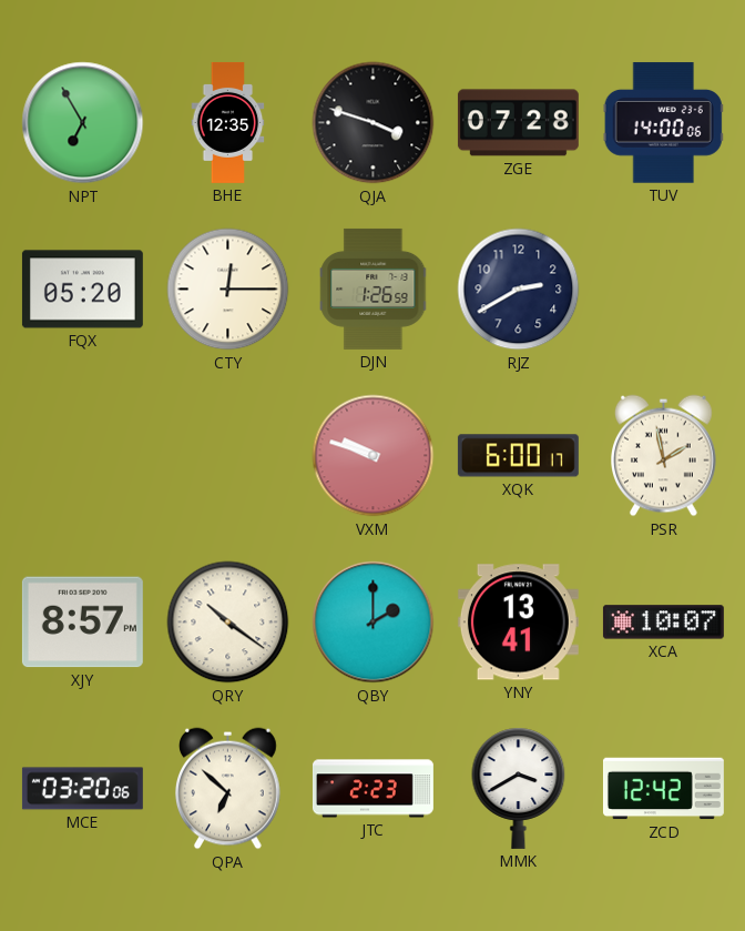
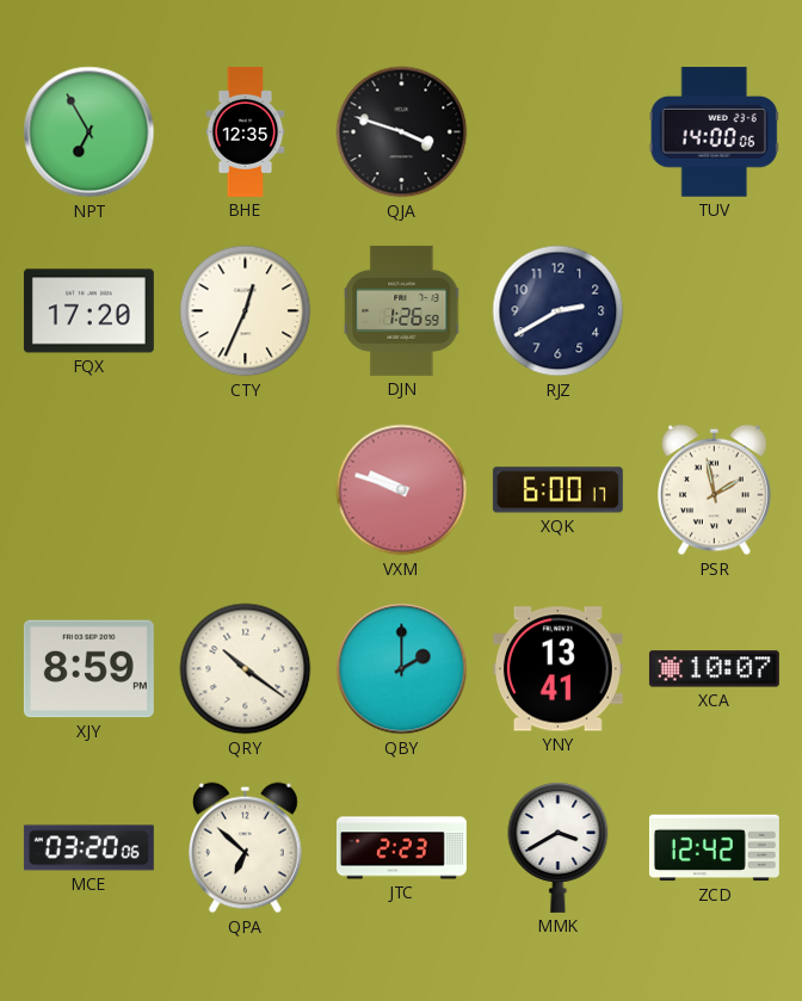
ZGE: 07:28 -> none (518, 123)
FQX: 05:20 -> 17:20 (88, 311)
CTY: 12:15 -> 12:34 (246, 311)
XJY: 8:57 -> 8:59 (88, 669)
